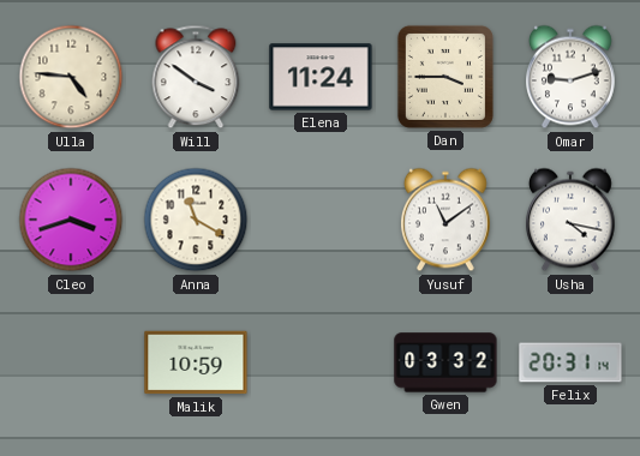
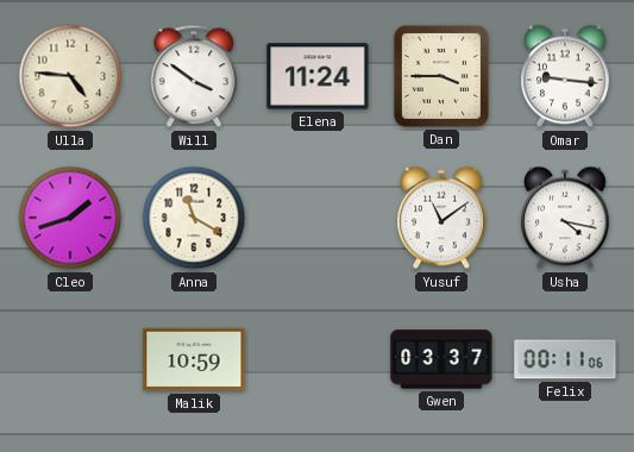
Omar: 9:12 -> 9:16 (566, 76)
Cleo: 3:42 -> 1:42 (70, 218)
Gwen: 03:32 -> 03:37 (441, 359)
Felix: 20:31 -> 00:11 (565, 359)
